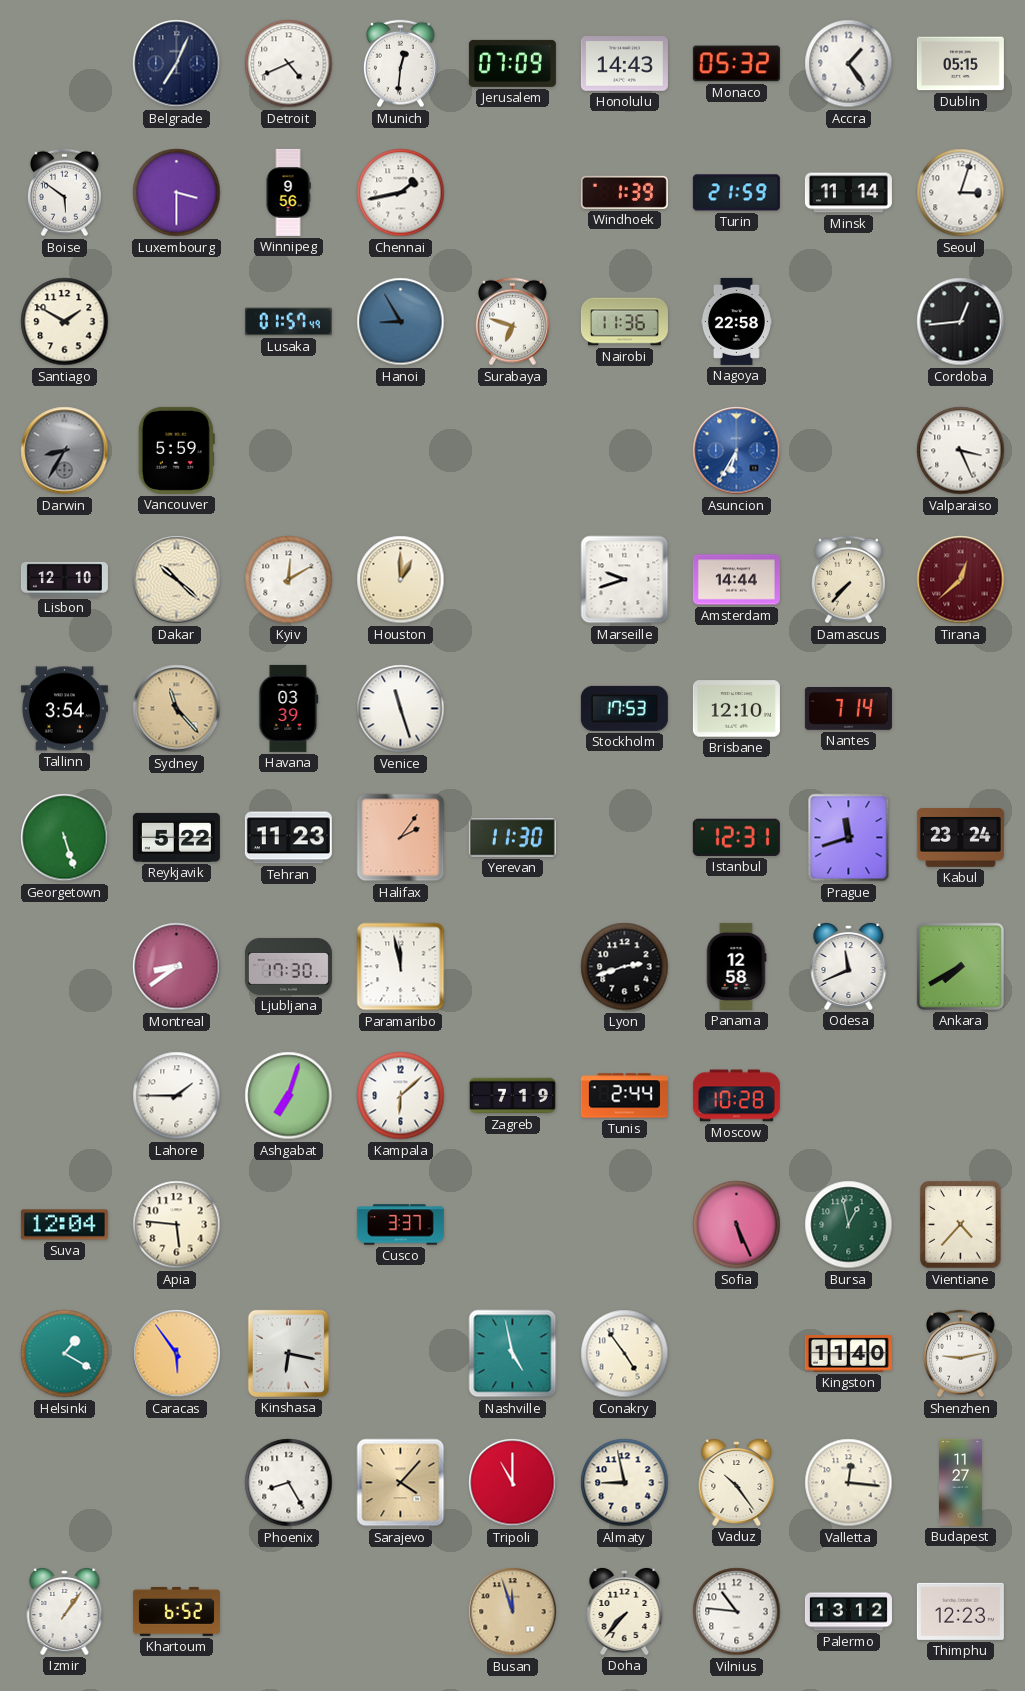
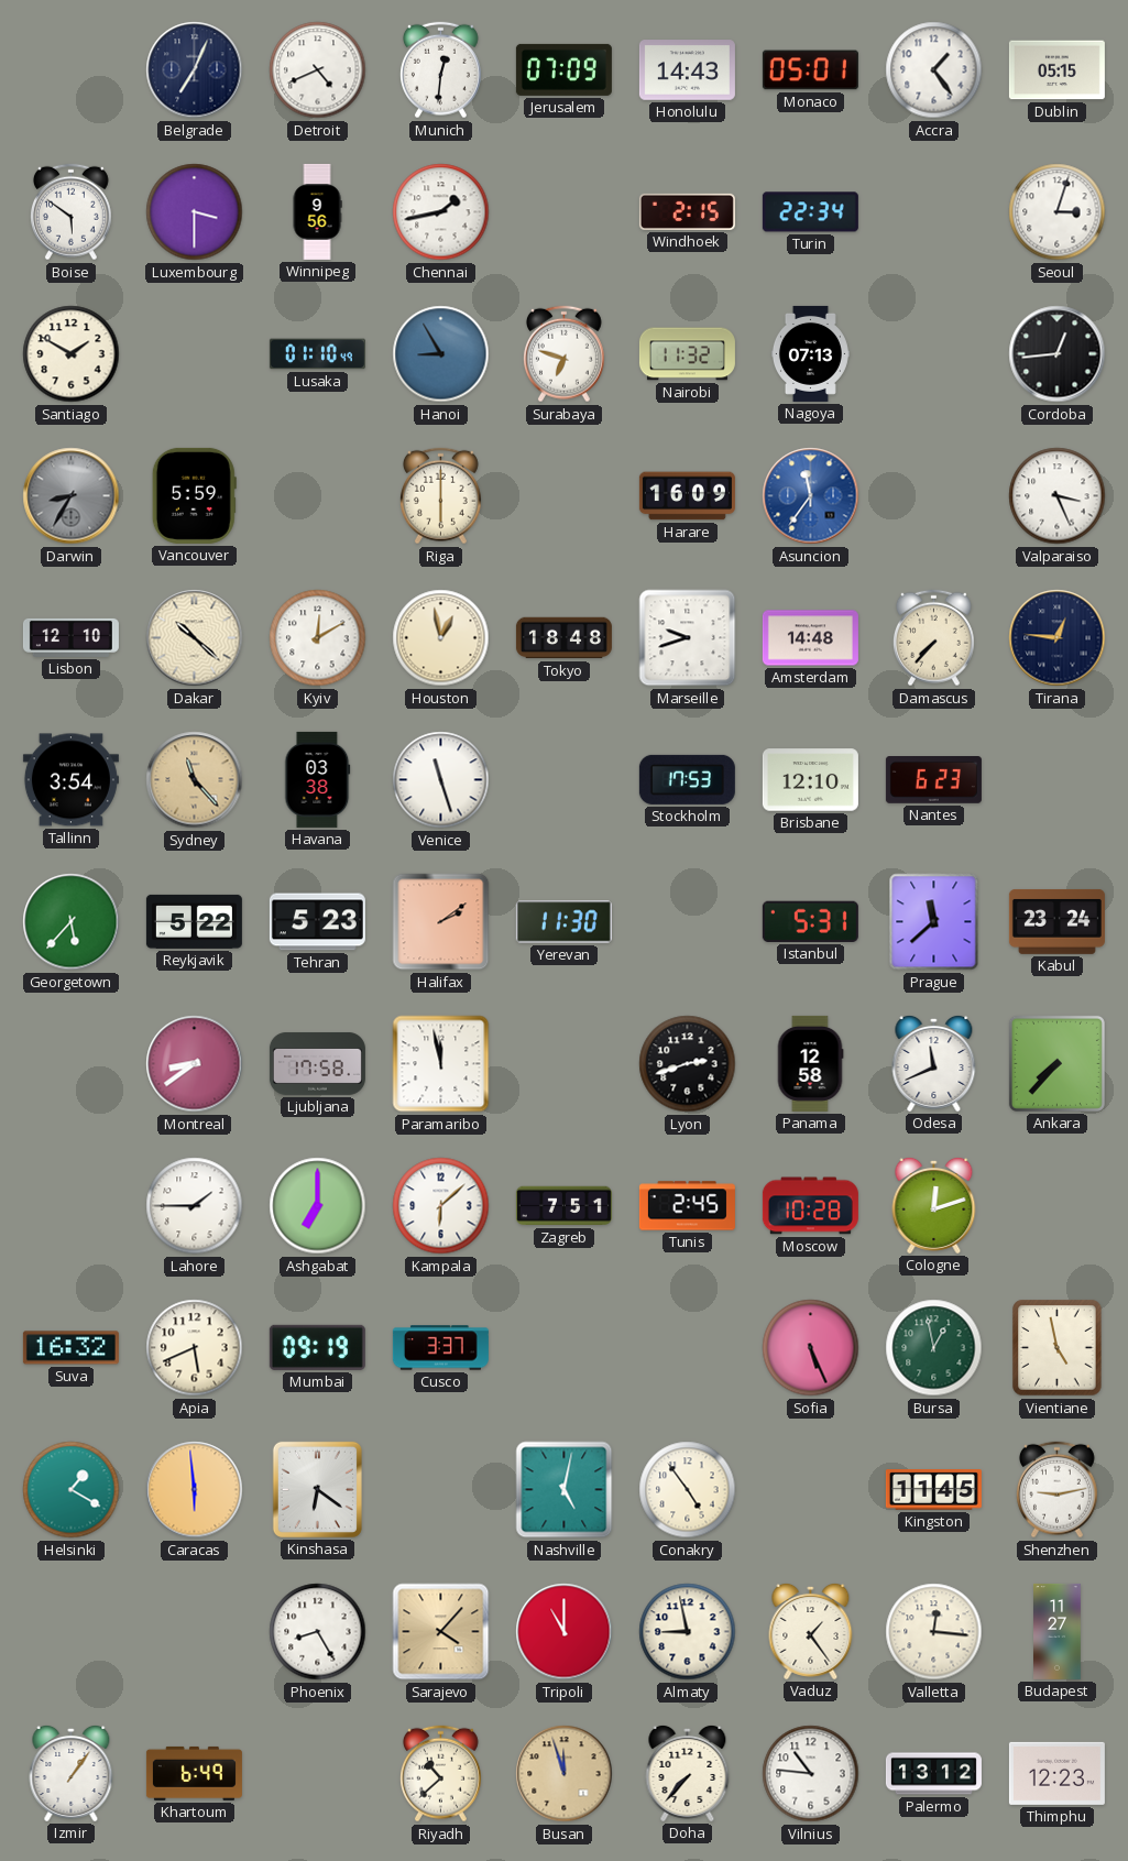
Monaco: 05:32 -> 05:01 (810, 70)
Windhoek: 1:39 -> 2:15 (687, 211)
Turin: 21:59 -> 22:34 (810, 212)
Minsk: 11:14 -> none (848, 193)
Lusaka: 01:57 -> 01:10 (317, 354)
Nairobi: 11:36 -> 11:32 (687, 354)
Nagoya: 22:58 -> 07:13 (810, 353)
Riga: none -> 6:00 (440, 496)
Harare: none -> 16:09 (687, 496)
Asuncion: 6:35 -> 11:36 (811, 496)
Houston: 1:00 -> 12:58 (441, 638)
Tokyo: none -> 18:48 (563, 638)
Amsterdam: 14:44 -> 14:48 (810, 638)
Tirana: 12:38 -> 12:46 (1058, 638)
Tirana dial: burgundy -> navy (1058, 638)
Havana: 03:39 -> 03:38 (318, 779)
Nantes: 7:14 -> 6:23 (933, 780)
Georgetown: 5:27 -> 5:37 (72, 922)
Tehran: 11:23 -> 5:23 (317, 922)
Halifax: 2:06 -> 2:09 (441, 922)
Istanbul: 12:31 -> 5:31 (810, 921)
Prague: 11:42 -> 11:38 (934, 922)
Ljubljana: 17:30 -> 17:58 (317, 1063)
Ankara: 7:40 -> 7:37 (1056, 1063)
Ashgabat: 7:03 -> 7:00 (318, 1206)
Zagreb: 7:19 -> 7:51 (563, 1206)
Tunis: 2:44 -> 2:45 (687, 1206)
Cologne: none -> 12:12 (934, 1205)
Suva: 12:04 -> 16:32 (70, 1348)
Apia: 5:46 -> 5:41 (195, 1348)
Mumbai: none -> 09:19 (317, 1347)
Vientiane: 4:37 -> 4:58 (1058, 1348)
Caracas: 5:54 -> 5:59 (195, 1490)
Kinshasa: 6:17 -> 6:21 (317, 1489)
Nashville: 4:58 -> 5:02 (565, 1490)
Kingston: 11:40 -> 11:45 (933, 1490)
Vaduz: 10:24 -> 1:24 (811, 1631)
Khartoum: 6:52 -> 6:49 (194, 1773)
Riyadh: none -> 10:38 (440, 1774)
